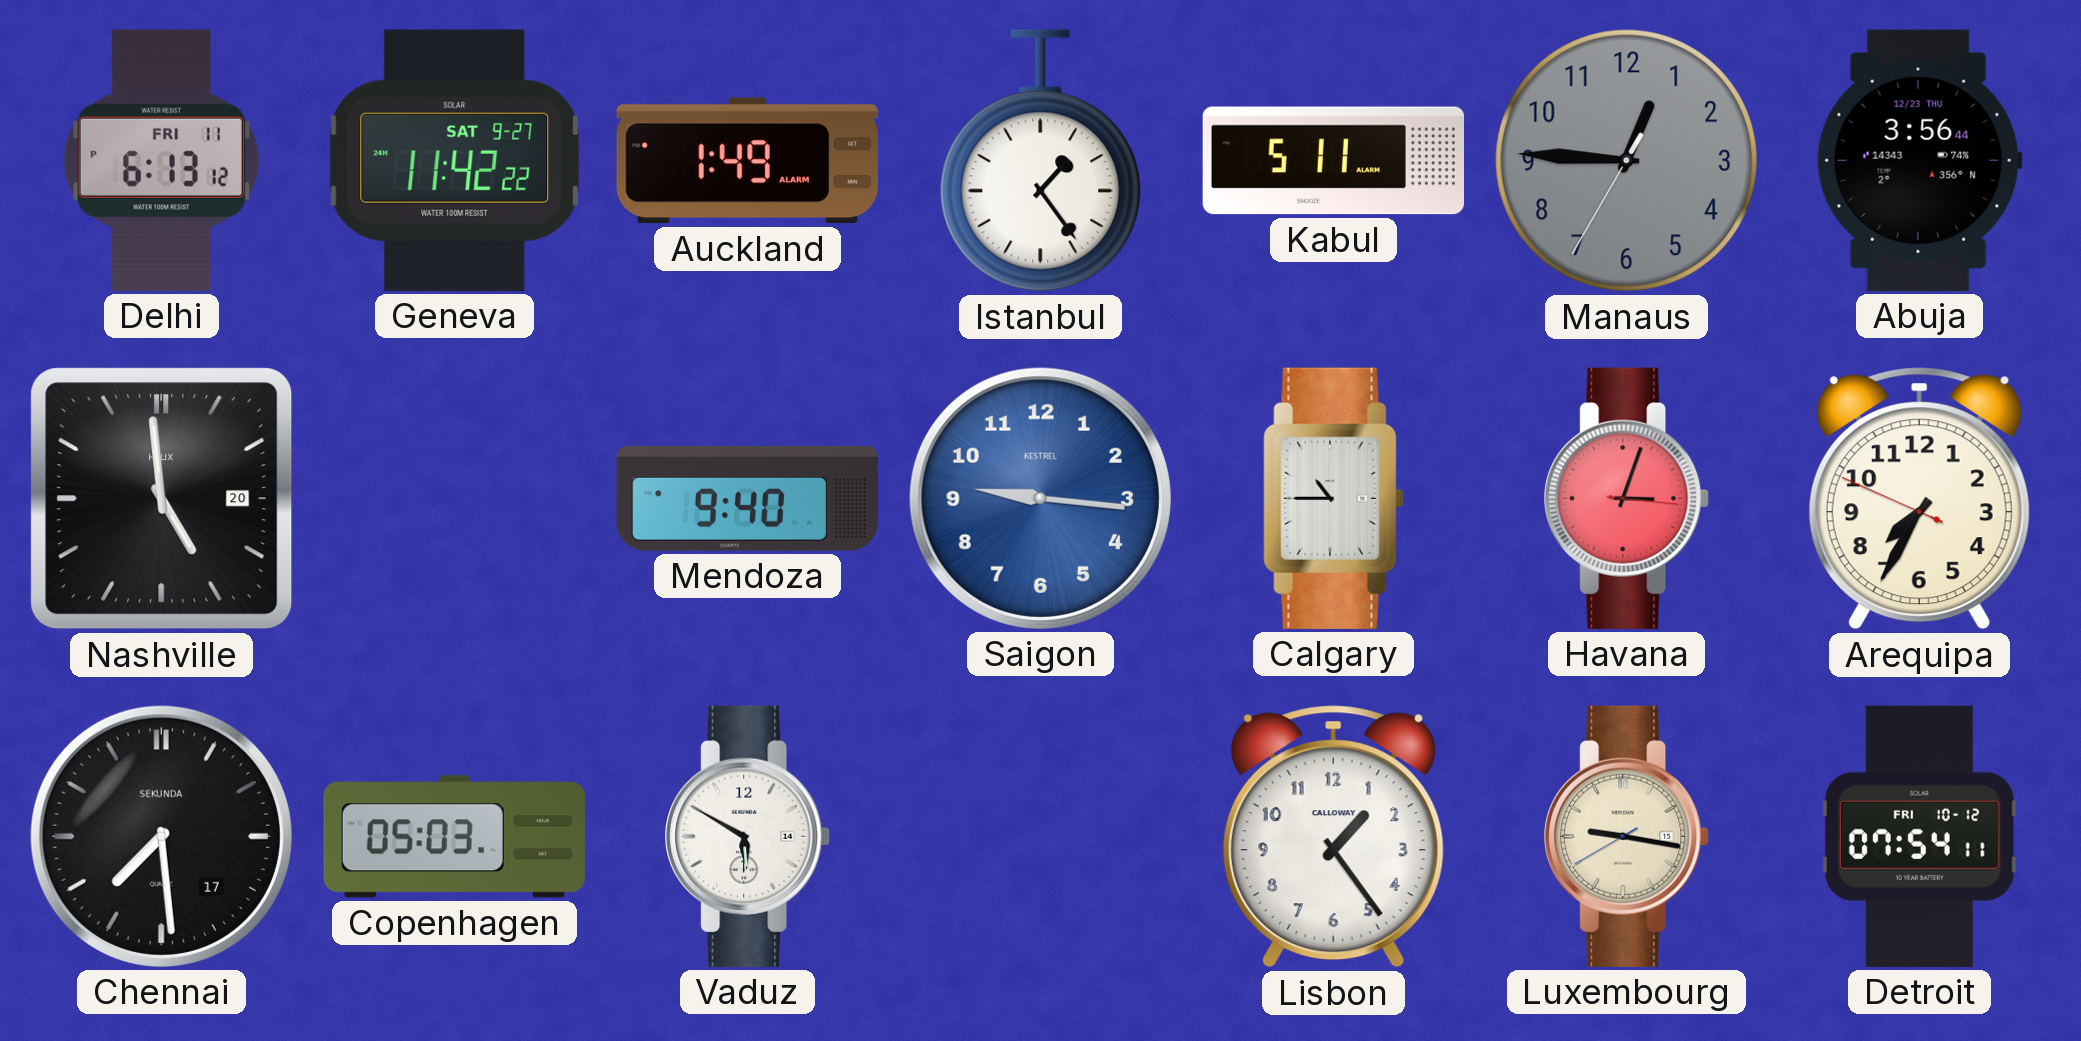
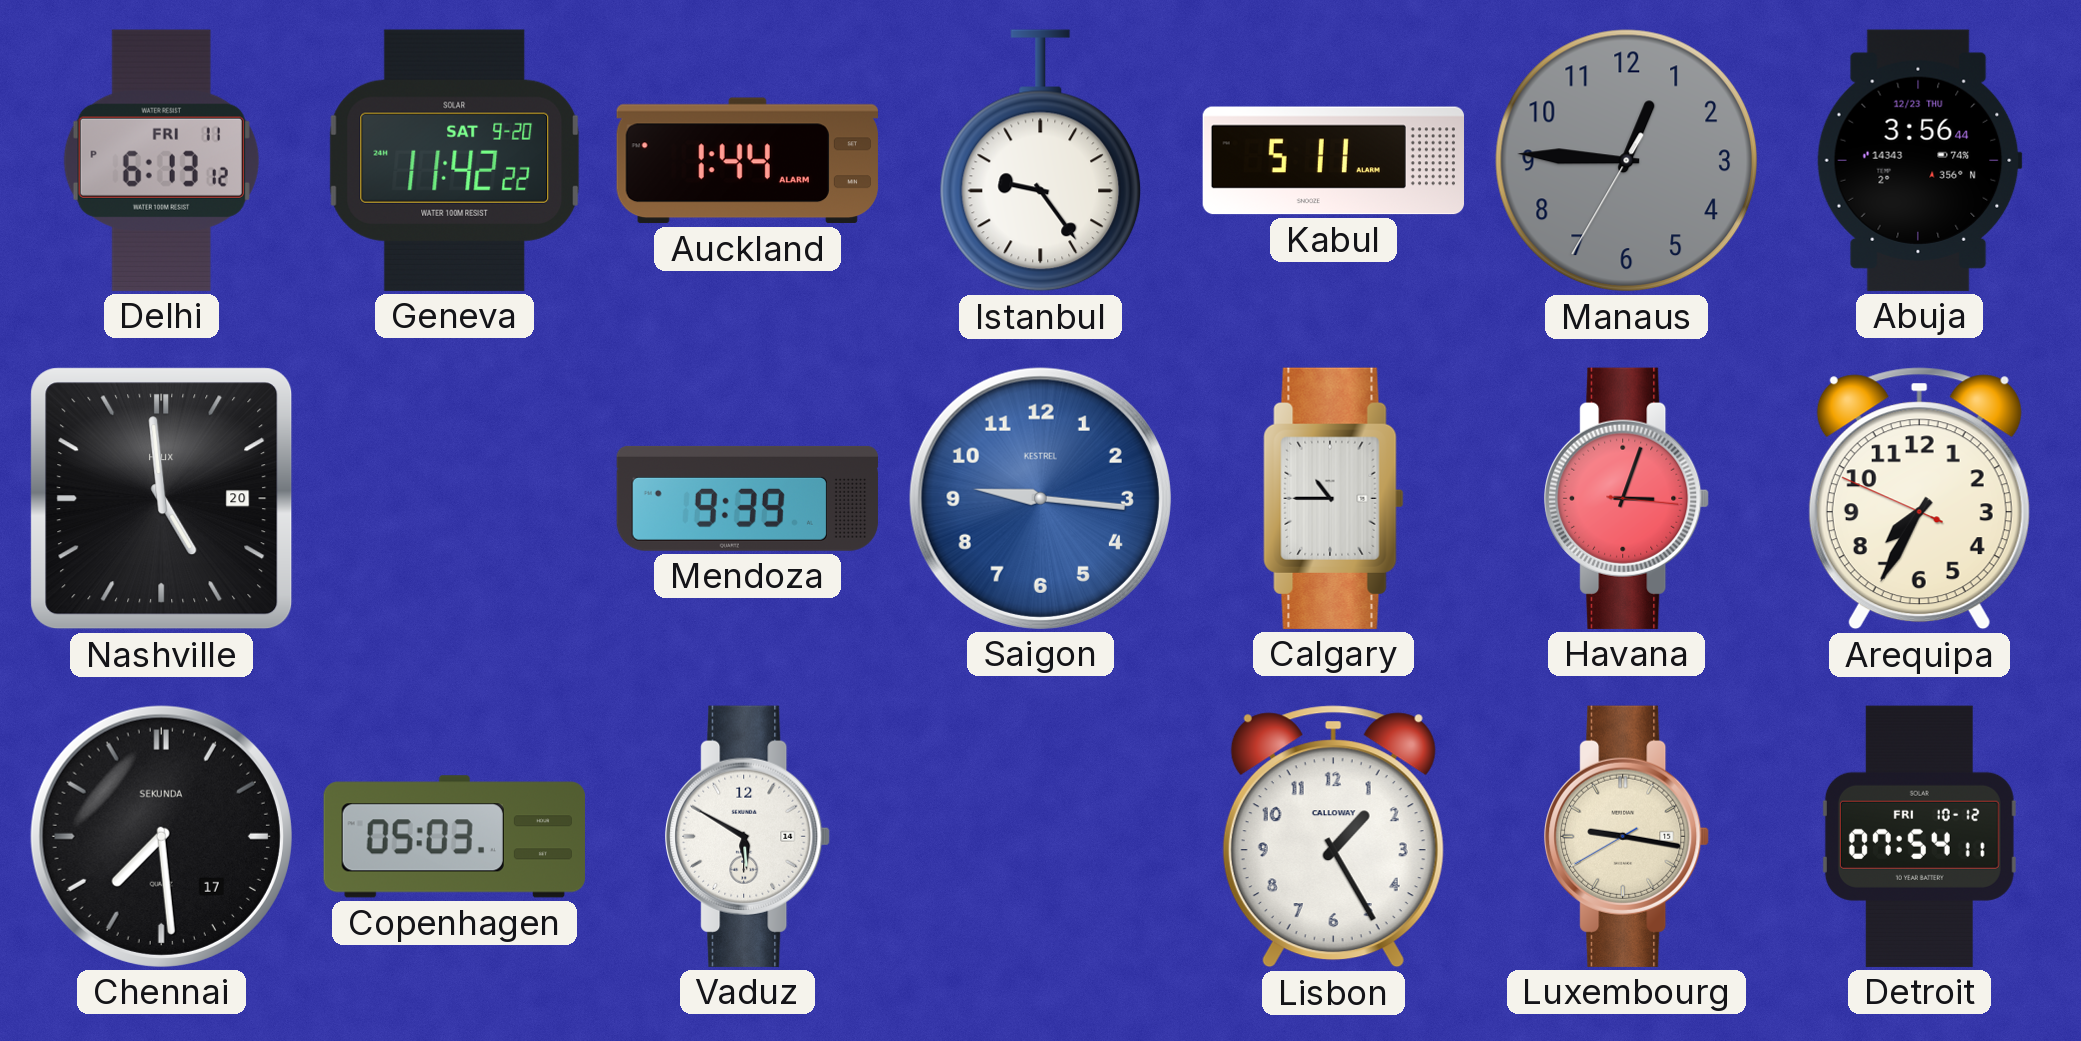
Geneva date: SAT 9-27 -> SAT 9-20 (455, 160)
Auckland: 1:49 -> 1:44 (747, 161)
Istanbul: 1:24 -> 9:24 (1041, 161)
Mendoza: 9:40 -> 9:39 (747, 498)
Lisbon: 1:24 -> 1:25 (1333, 837)
